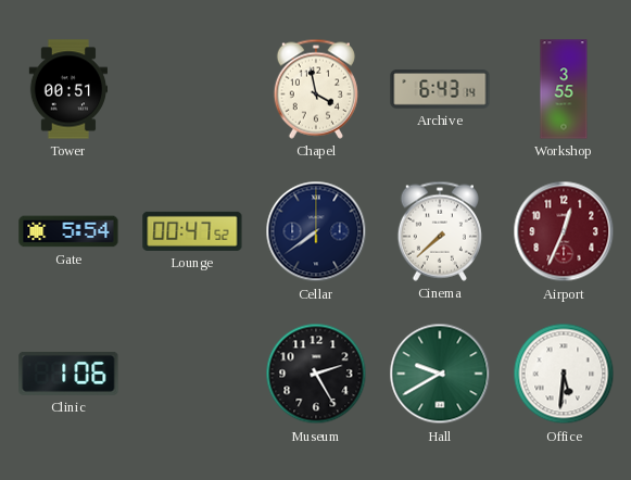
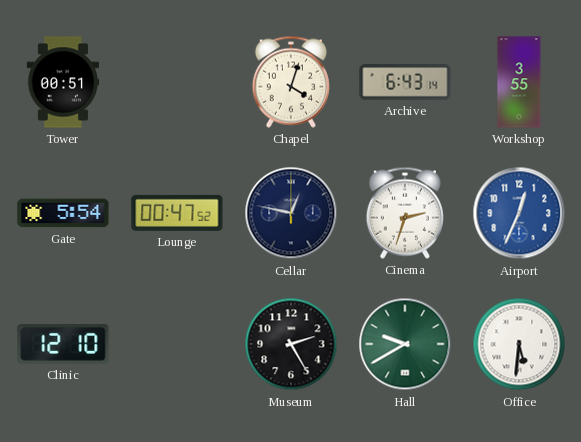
Chapel: 3:58 -> 4:03 (291, 82)
Cellar: 7:39 -> 12:47 (291, 213)
Cinema: 7:38 -> 2:33 (405, 213)
Airport dial: burgundy -> blue (519, 213)
Clinic: 1:06 -> 12:10 (63, 344)
